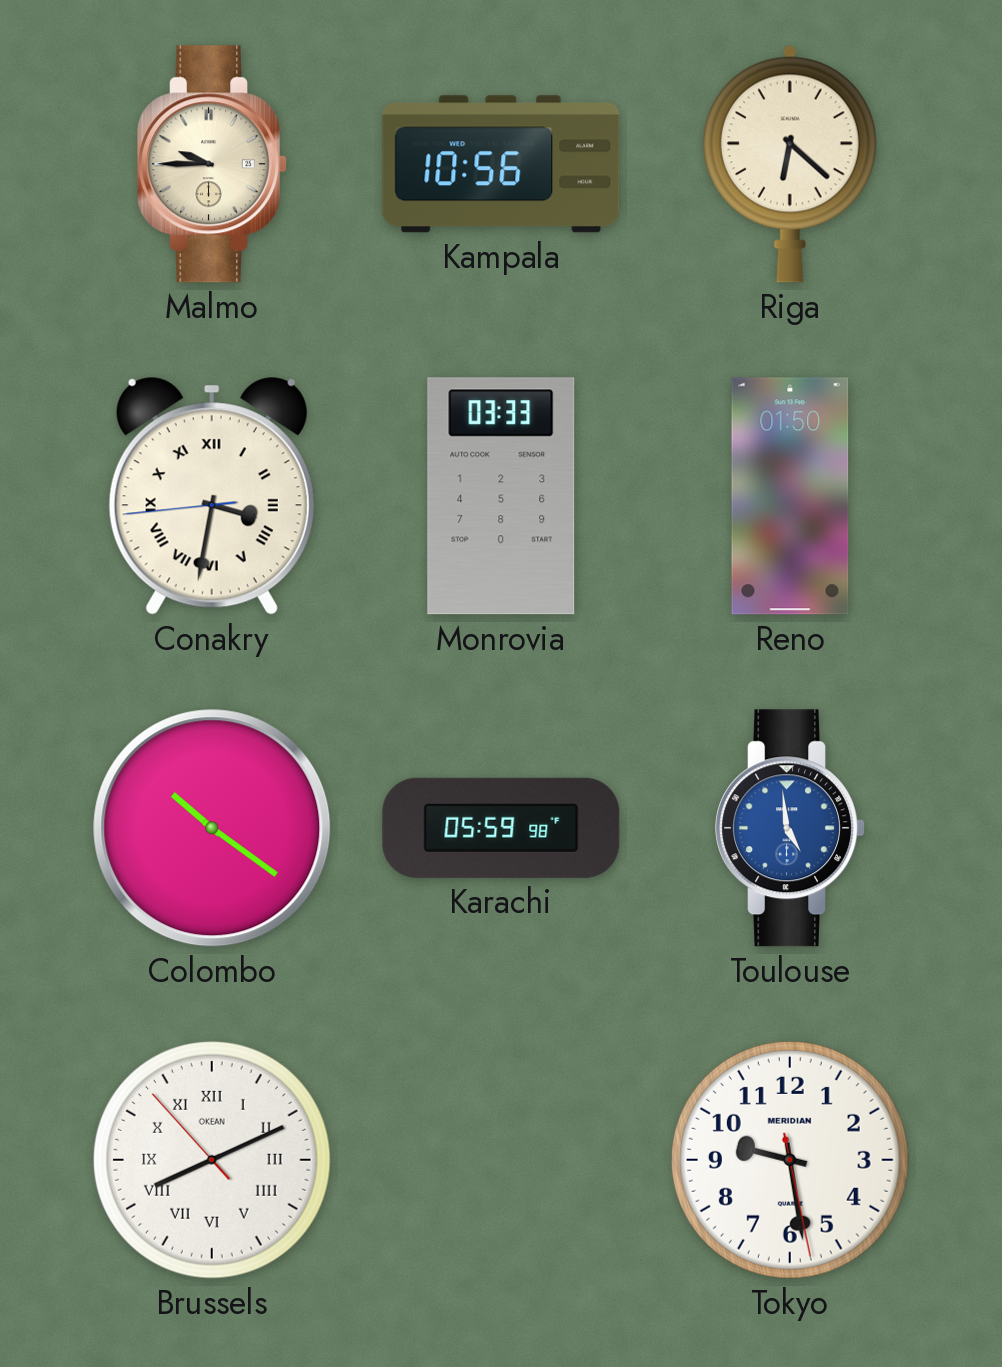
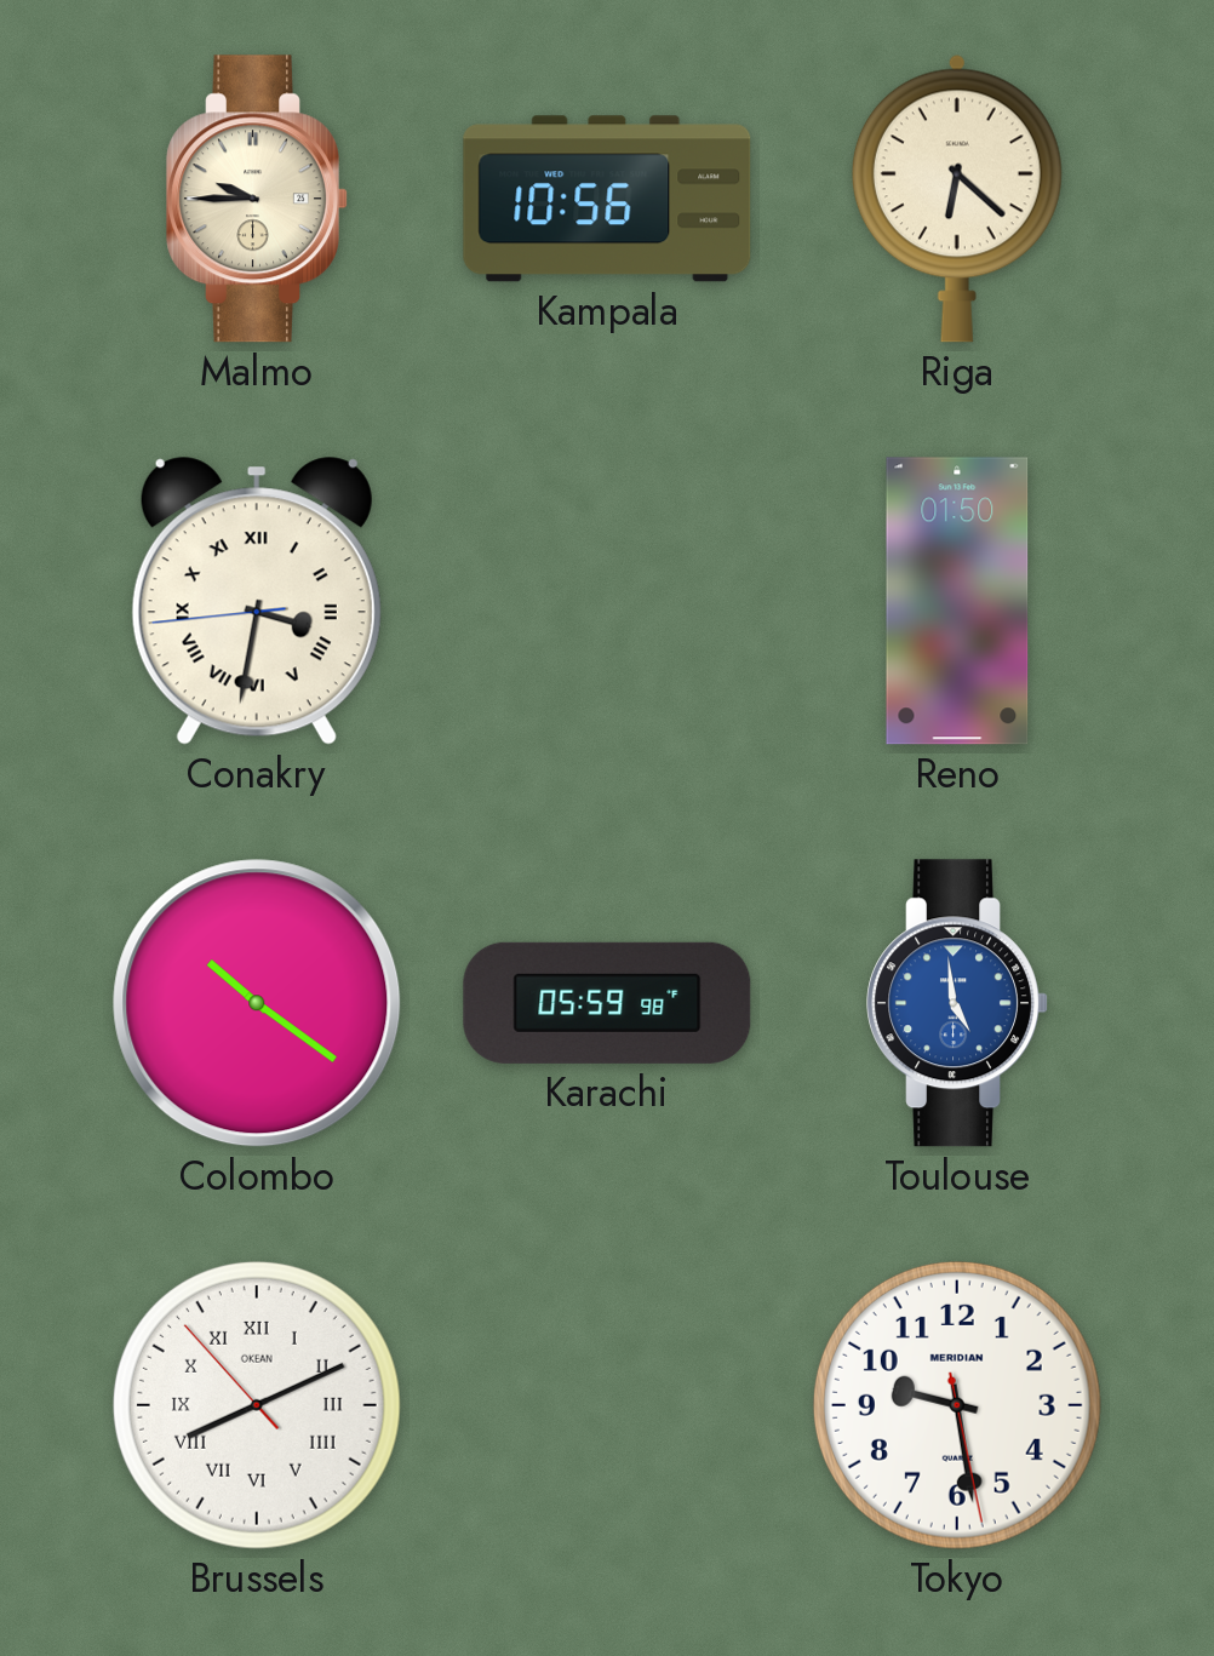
Monrovia: 03:33 -> none (501, 496)
